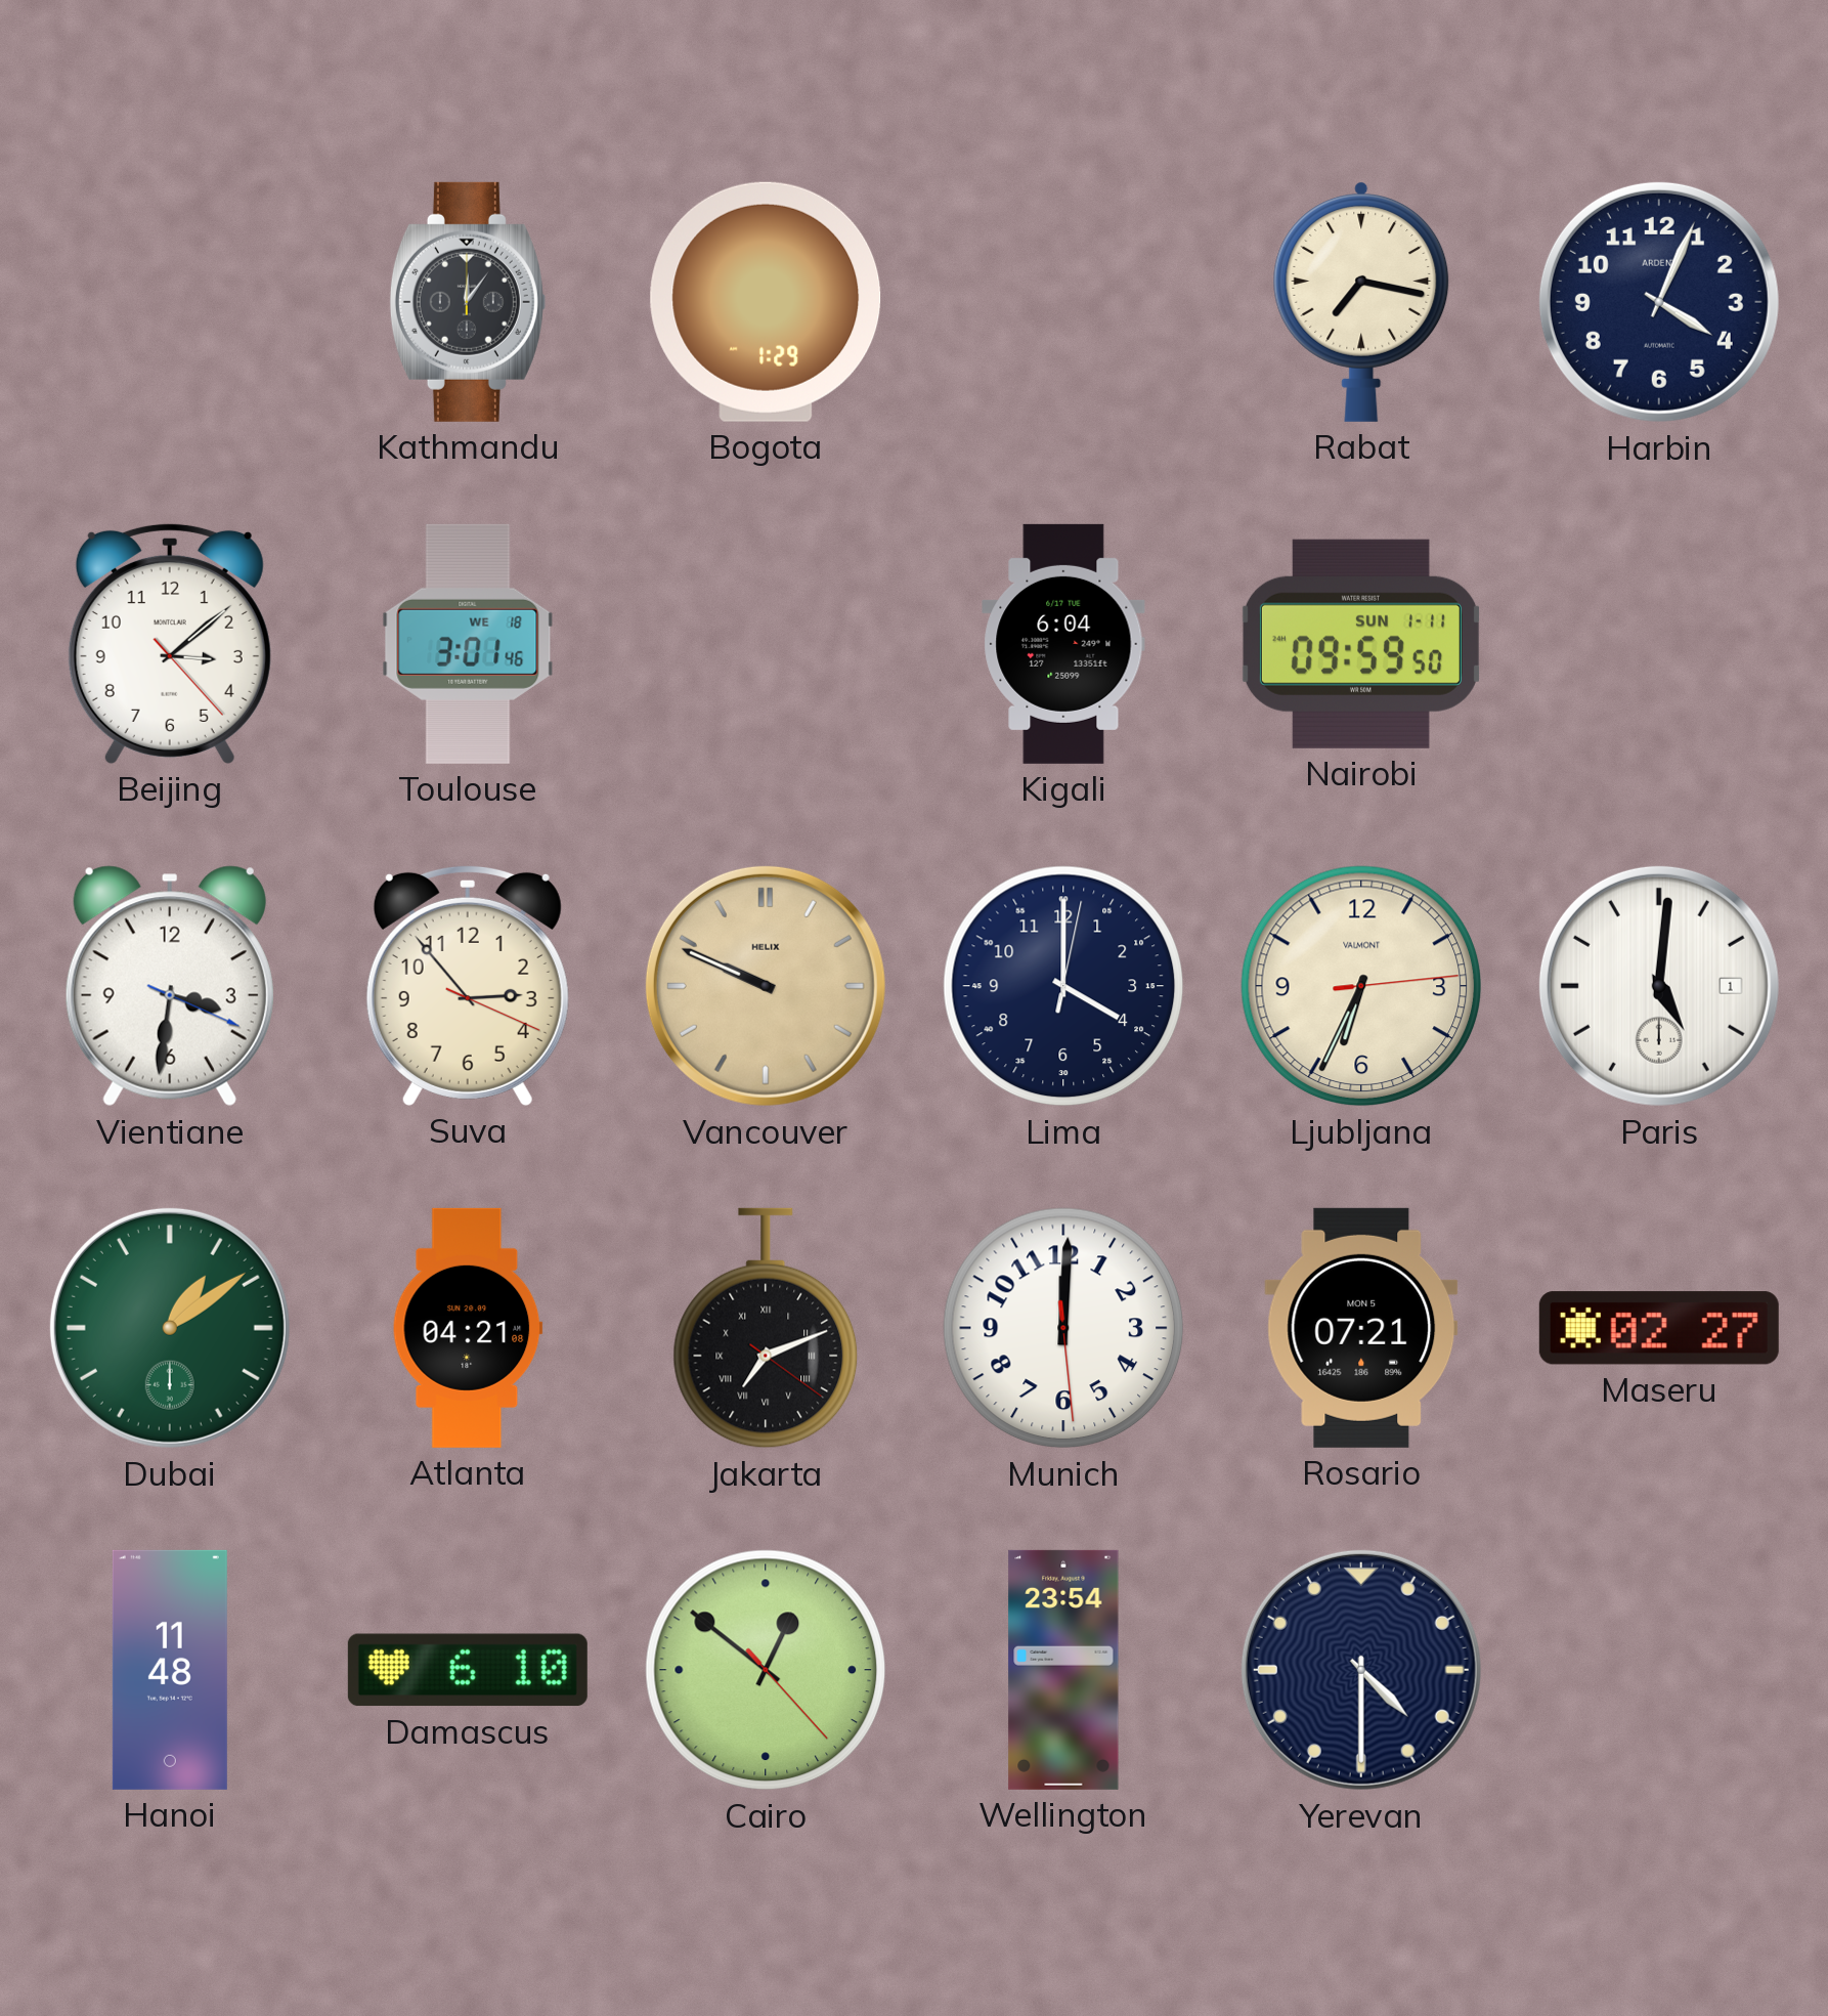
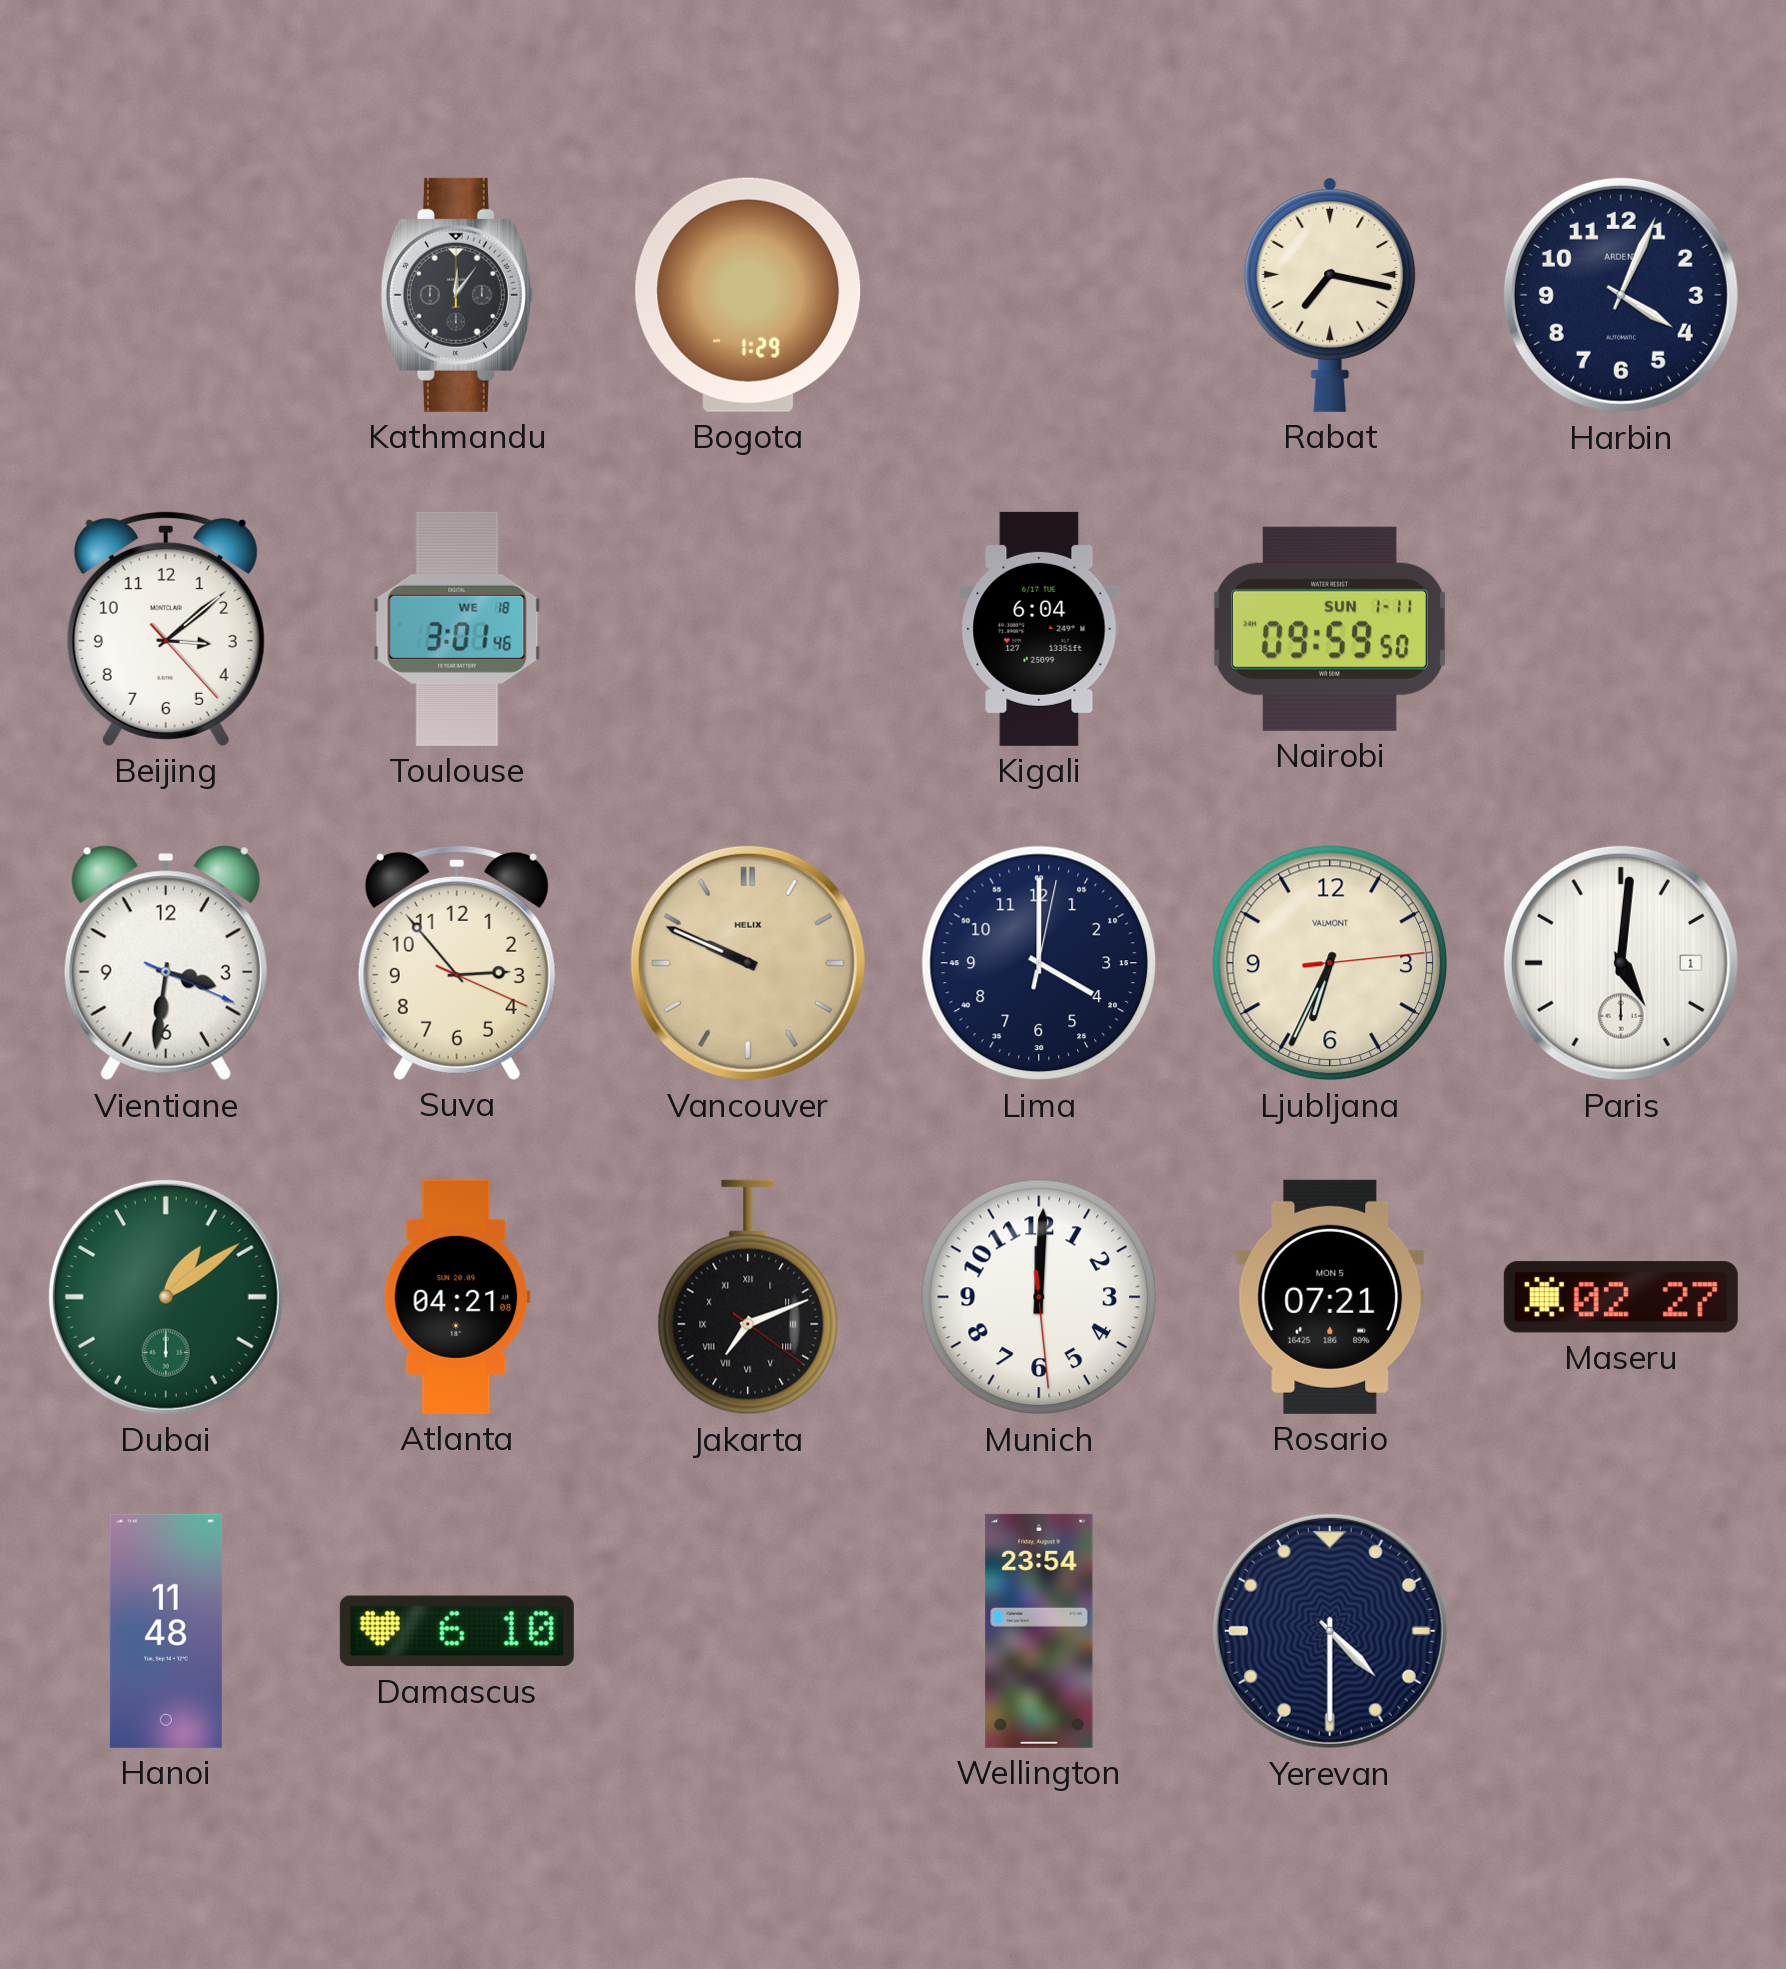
Cairo: 12:51 -> none (766, 1670)
